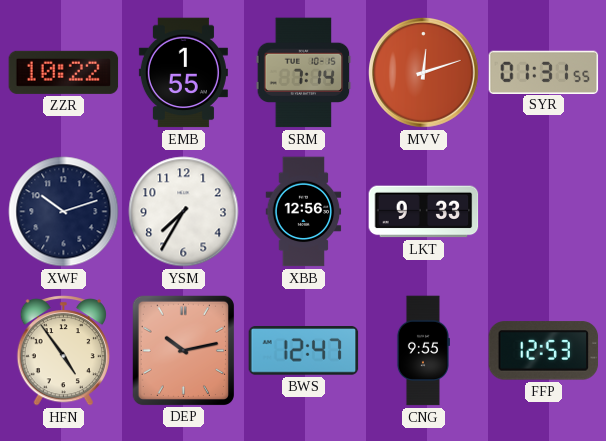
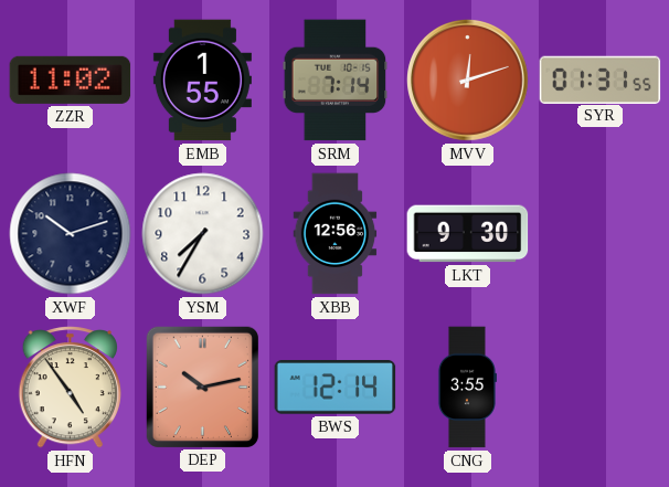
ZZR: 10:22 -> 11:02 (71, 80)
LKT: 9:33 -> 9:30 (468, 234)
BWS: 12:47 -> 12:14 (336, 388)
CNG: 9:55 -> 3:55 (467, 388)
FFP: 12:53 -> none (544, 351)
